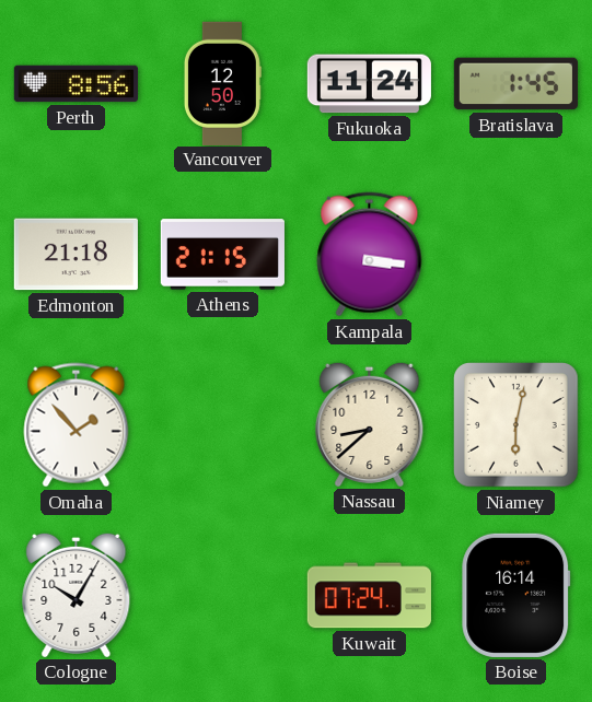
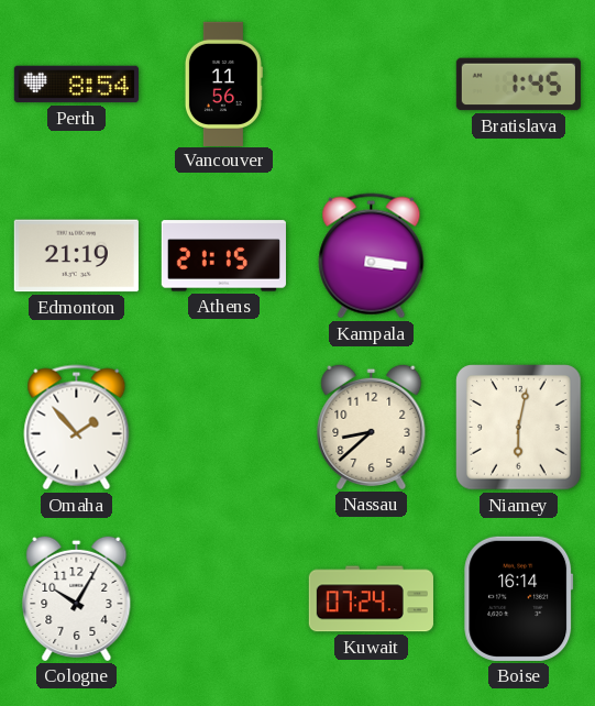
Perth: 8:56 -> 8:54 (76, 85)
Vancouver: 12:50 -> 11:56 (223, 84)
Fukuoka: 11:24 -> none (369, 84)
Edmonton: 21:18 -> 21:19 (76, 256)
